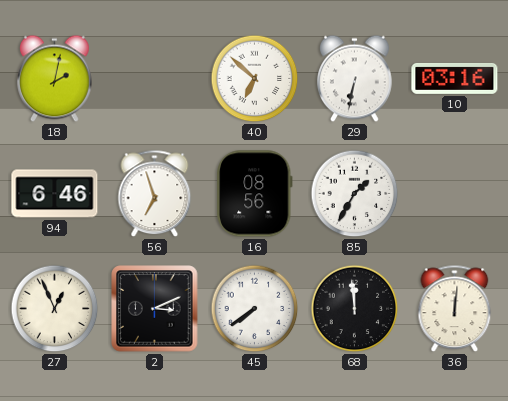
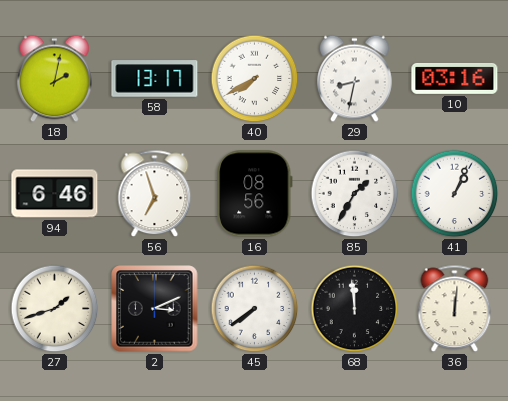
58: none -> 13:17 (155, 79)
40: 6:52 -> 7:40 (255, 79)
29: 6:32 -> 8:32 (355, 79)
41: none -> 1:04 (455, 194)
27: 12:56 -> 1:42 (55, 309)
